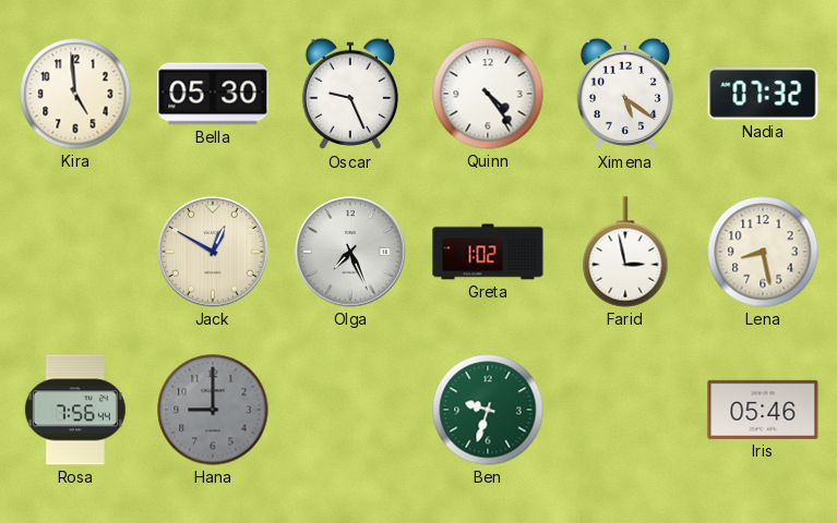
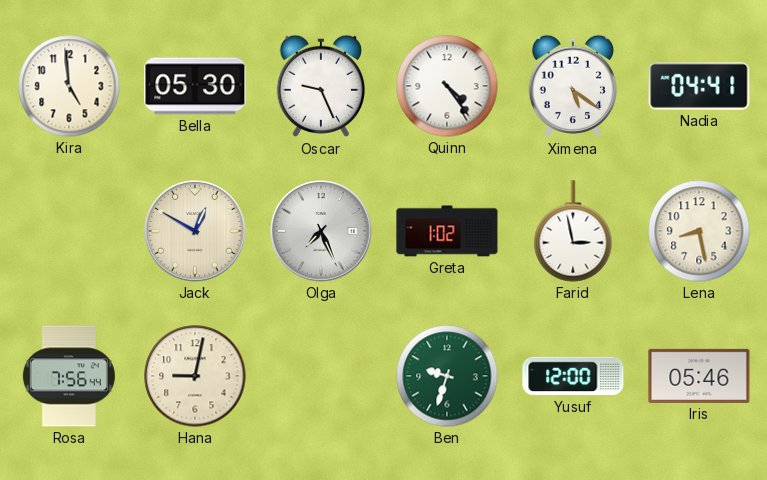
Nadia: 07:32 -> 04:41 (699, 86)
Hana: 9:00 -> 9:02 (195, 376)
Hana dial: grey -> cream (195, 376)
Yusuf: none -> 12:00 (573, 376)
